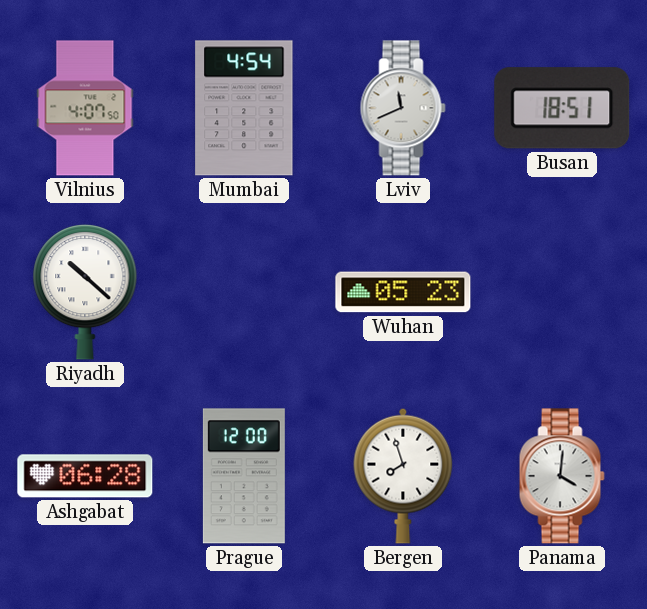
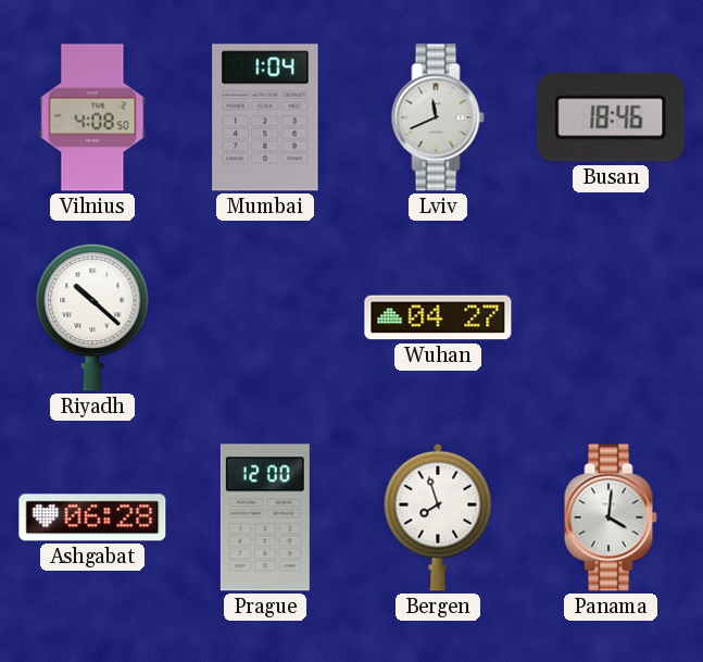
Vilnius: 4:07 -> 4:08 (92, 117)
Mumbai: 4:54 -> 1:04 (265, 117)
Busan: 18:51 -> 18:46 (611, 117)
Wuhan: 05:23 -> 04:27 (438, 317)
